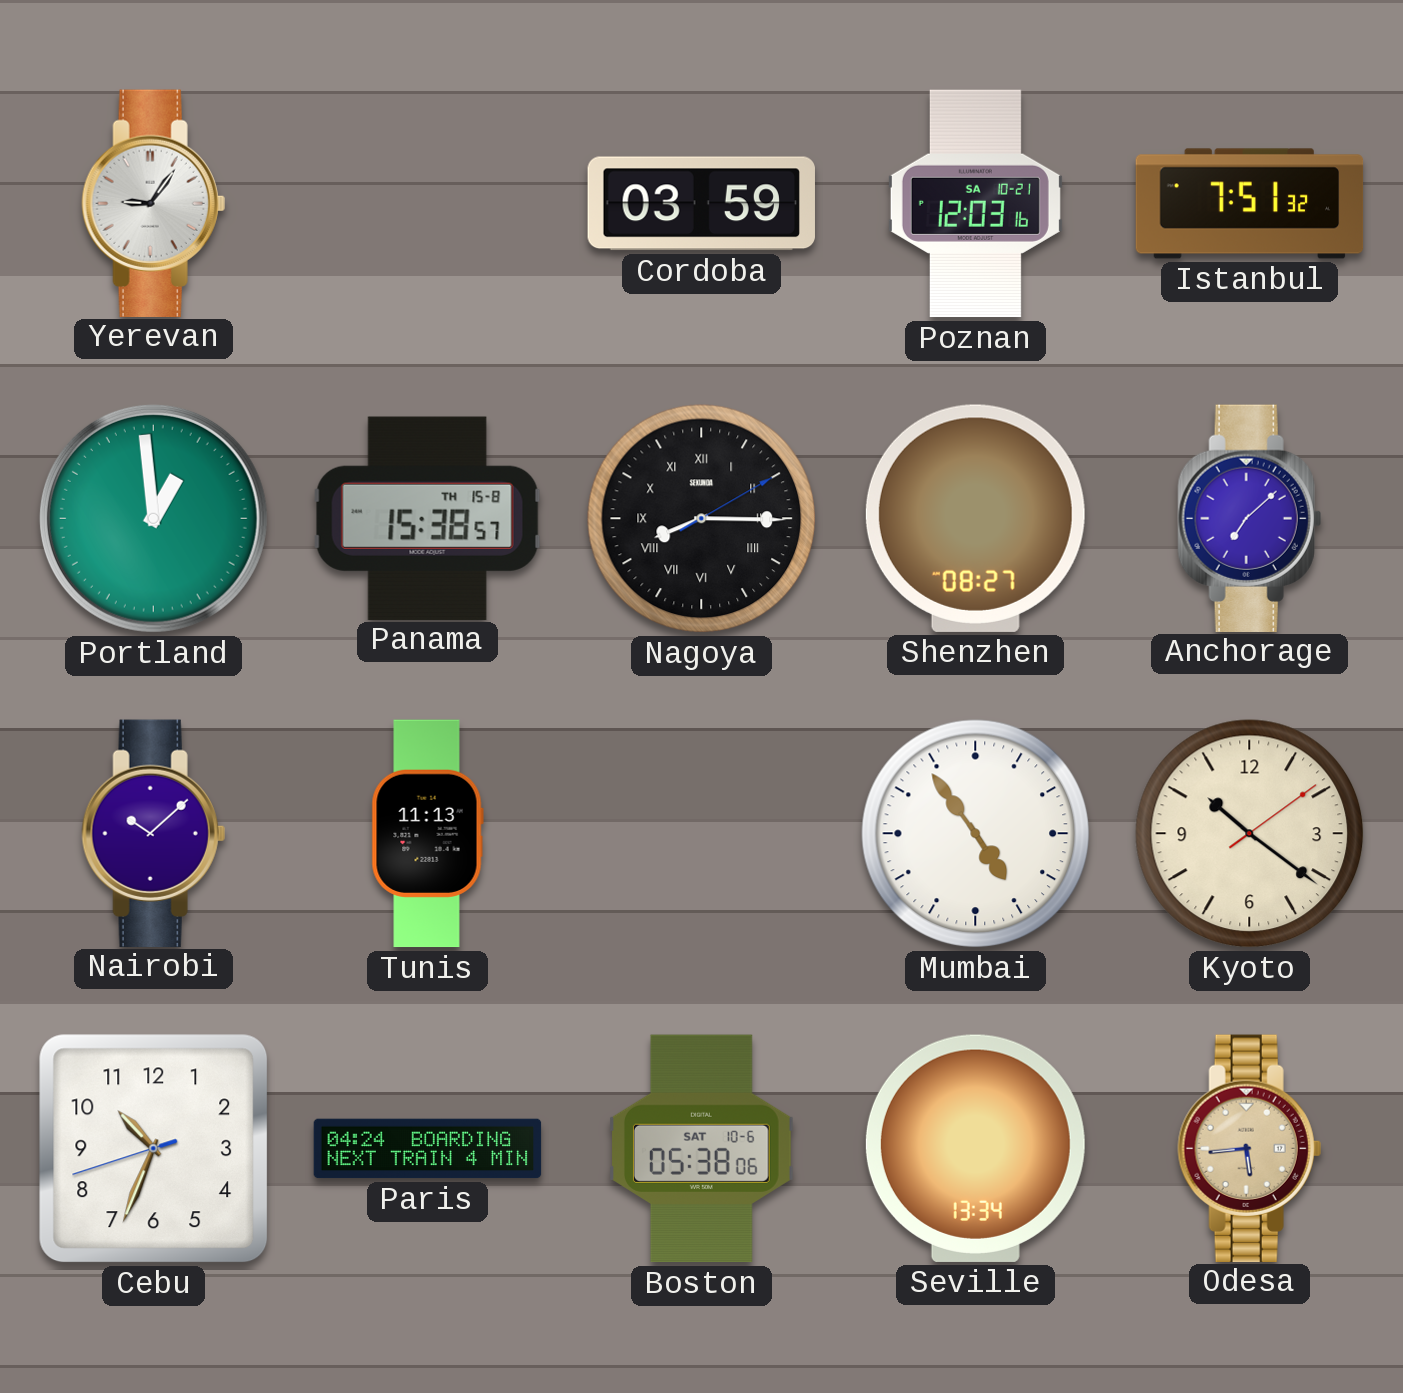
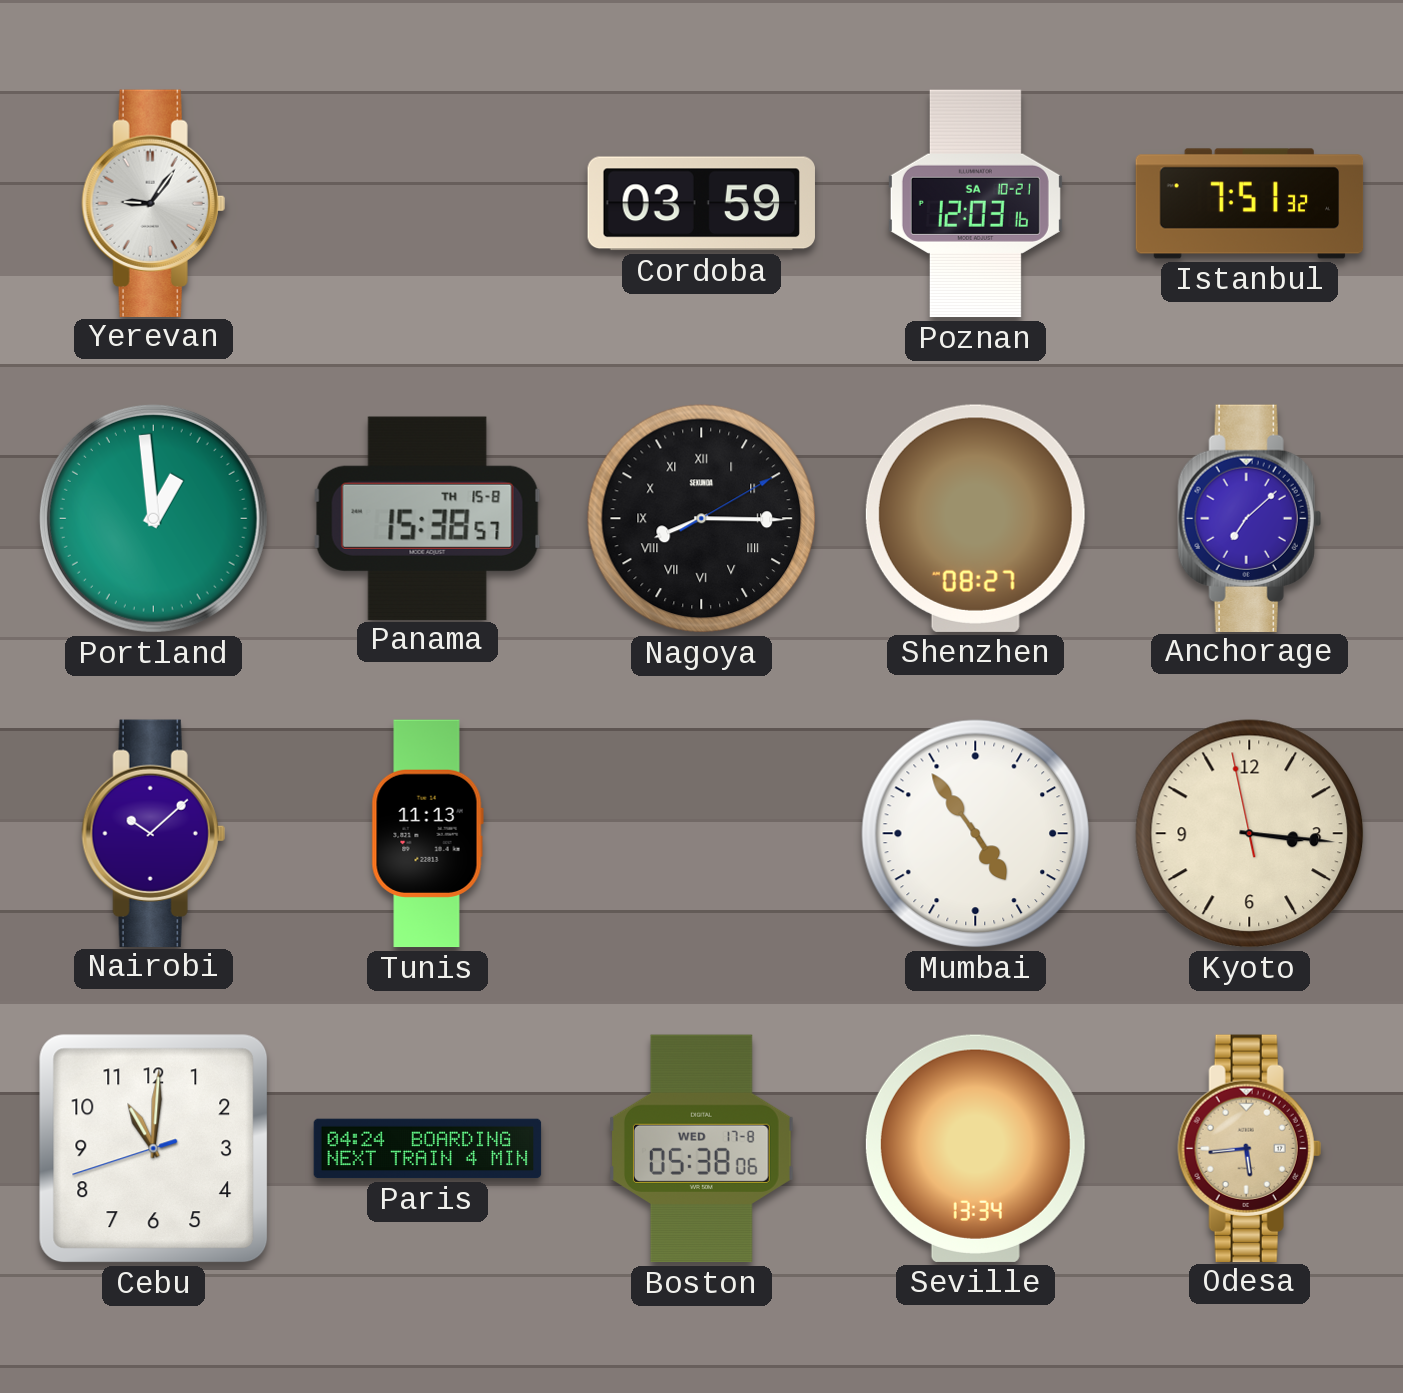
Kyoto: 10:21 -> 3:15 (1250, 834)
Cebu: 10:33 -> 11:00 (154, 1149)
Boston date: SAT 10-6 -> WED 17-8 (701, 1149)
